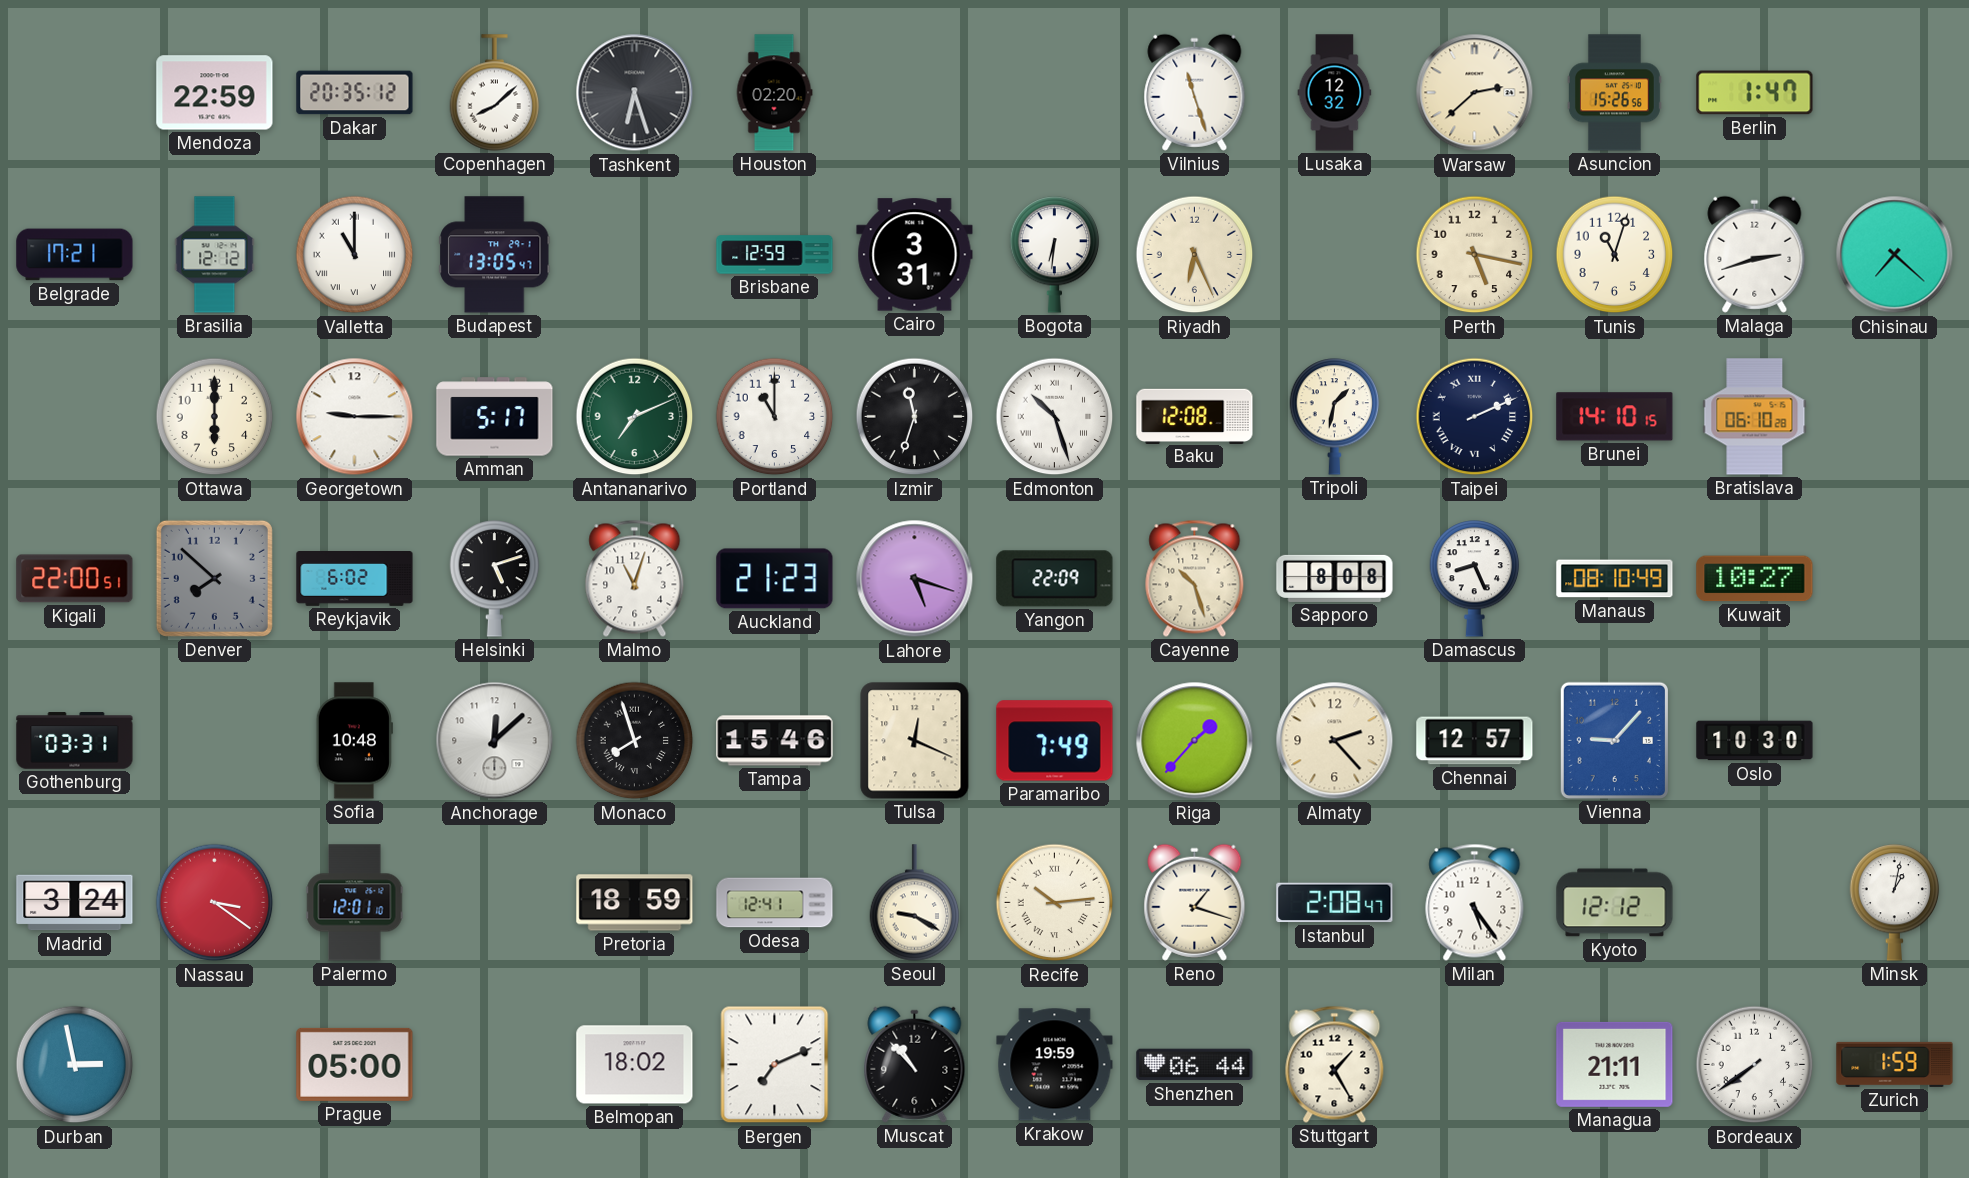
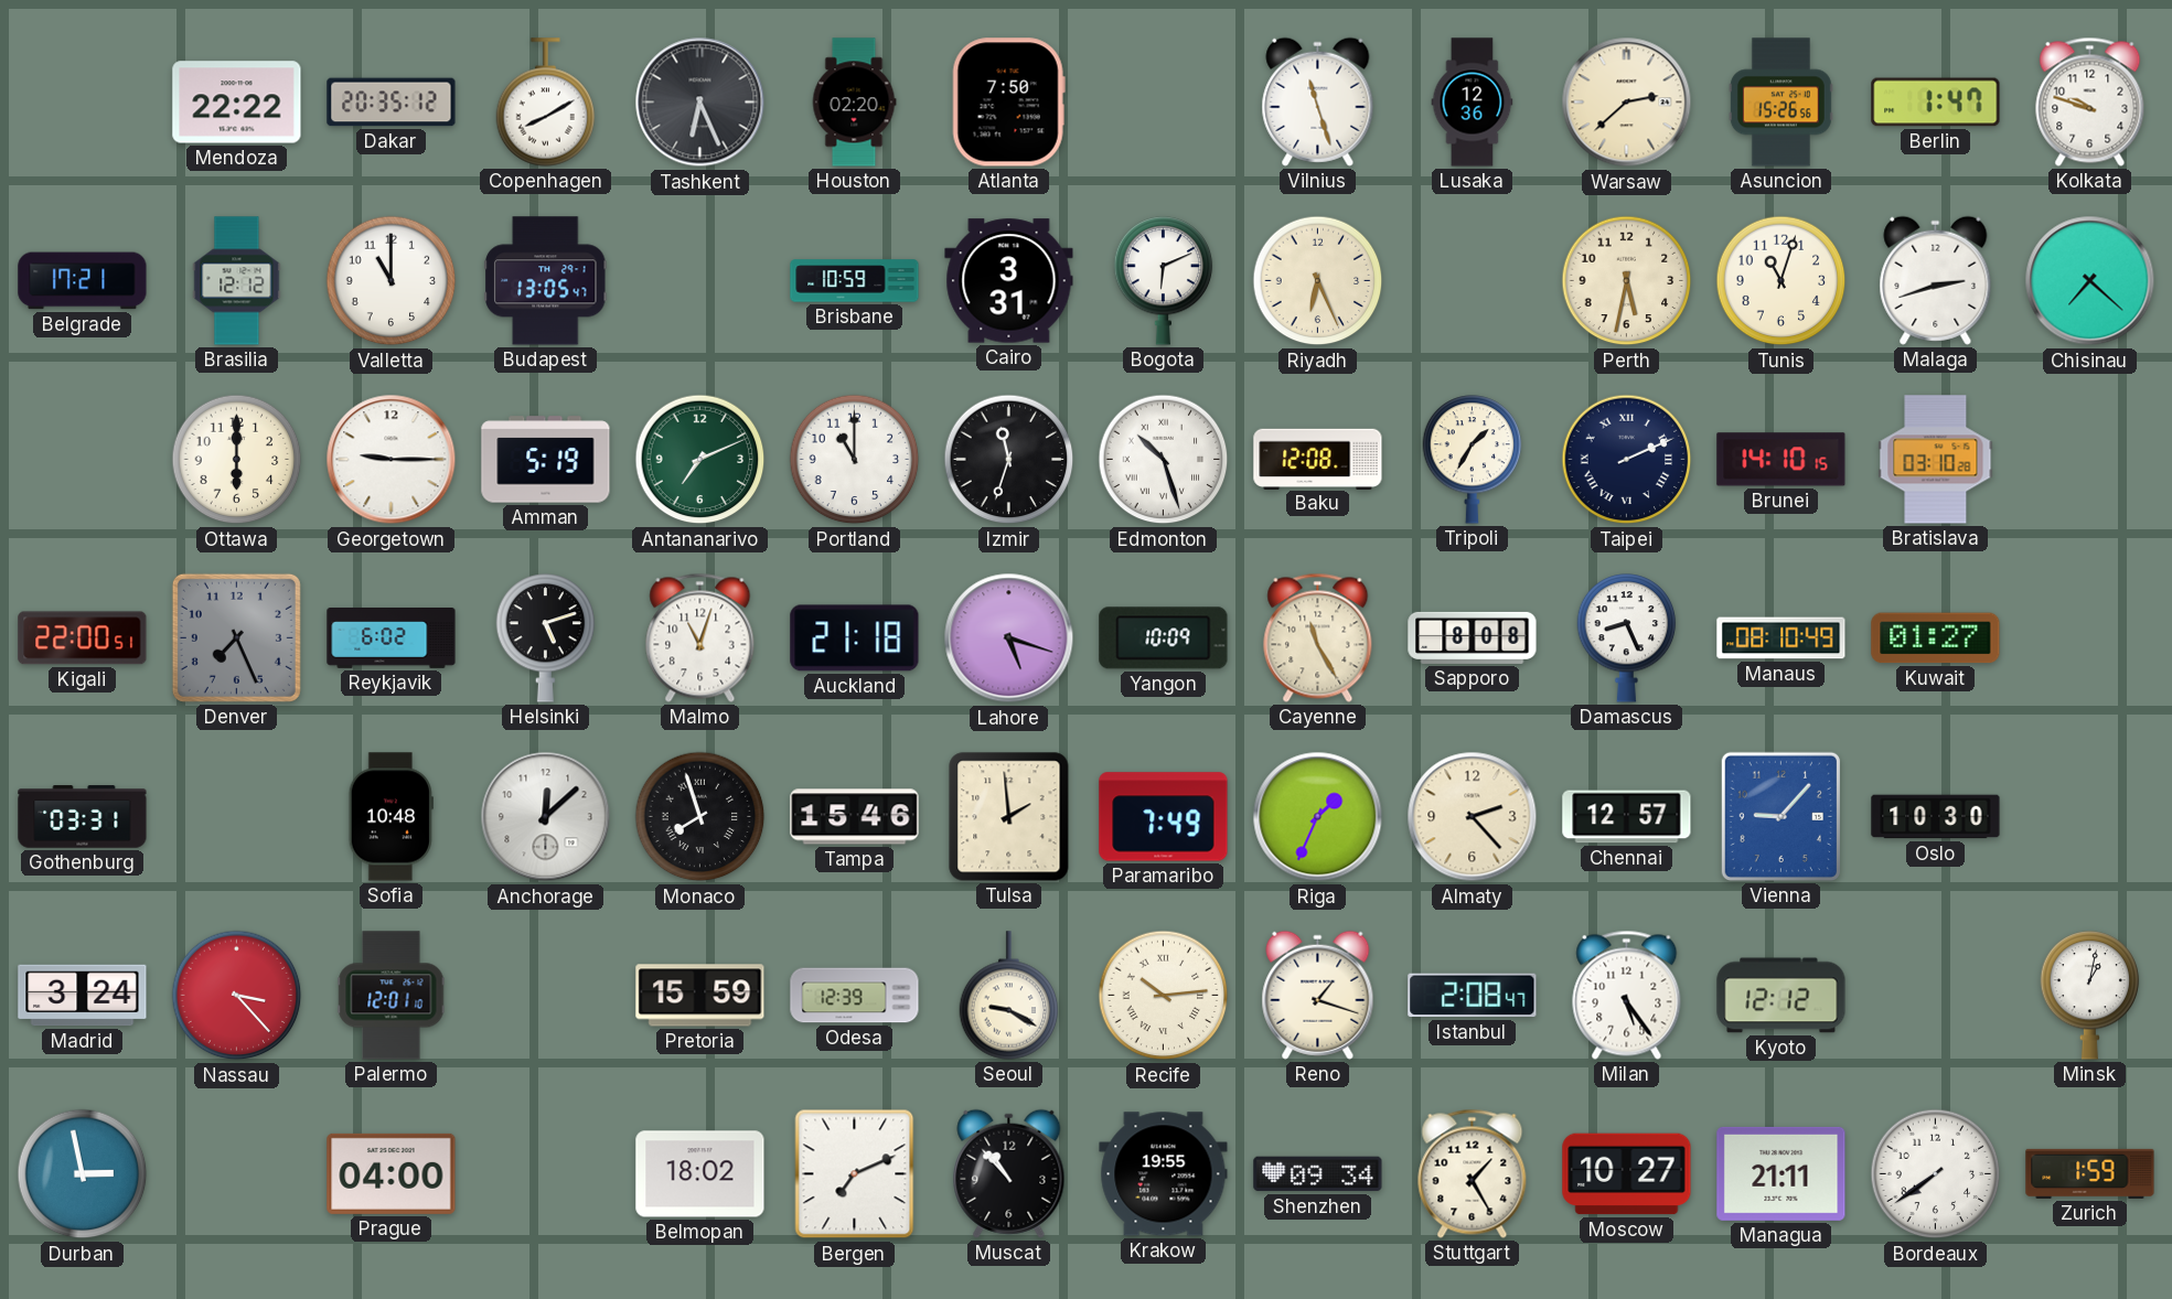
Mendoza: 22:59 -> 22:22 (237, 103)
Copenhagen: 8:08 -> 8:10 (546, 103)
Tashkent: 6:27 -> 6:26 (700, 103)
Atlanta: none -> 7:50 (1008, 103)
Lusaka: 12:32 -> 12:36 (1473, 103)
Kolkata: none -> 9:48 (2090, 101)
Valletta numerals: Roman -> Arabic (392, 281)
Brisbane: 12:59 -> 10:59 (855, 281)
Bogota: 6:31 -> 6:11 (1164, 281)
Perth: 5:17 -> 5:32 (1627, 281)
Amman: 5:17 -> 5:19 (546, 460)
Tripoli: 1:32 -> 1:35 (1473, 460)
Bratislava: 06:10 -> 03:10 (1936, 460)
Denver: 7:52 -> 7:26 (236, 637)
Auckland: 21:23 -> 21:18 (855, 638)
Yangon: 22:09 -> 10:09 (1164, 638)
Cayenne: 10:27 -> 11:25 (1318, 637)
Kuwait: 10:27 -> 01:27 (1936, 638)
Tulsa: 12:19 -> 1:59 (1009, 817)
Riga: 1:37 -> 1:34 (1318, 817)
Nassau: 3:21 -> 3:23 (237, 996)
Pretoria: 18:59 -> 15:59 (700, 996)
Odesa: 12:41 -> 12:39 (855, 996)
Prague: 05:00 -> 04:00 (392, 1173)
Krakow: 19:59 -> 19:55 (1164, 1174)
Shenzhen: 06:44 -> 09:34 (1318, 1174)
Moscow: none -> 10:27 (1627, 1174)
